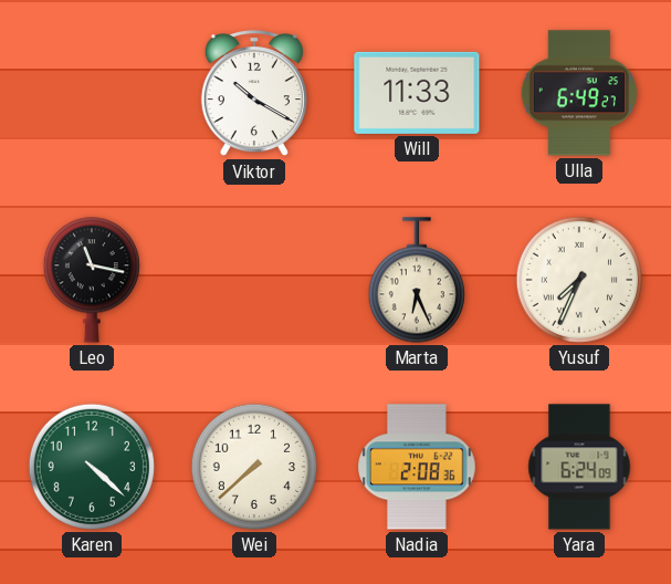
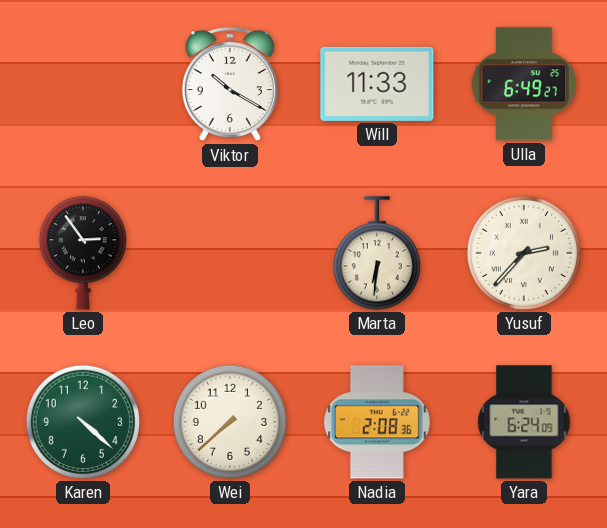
Leo: 11:17 -> 2:54 (83, 253)
Marta: 6:26 -> 6:31 (377, 253)
Yusuf: 7:34 -> 2:37 (524, 253)
